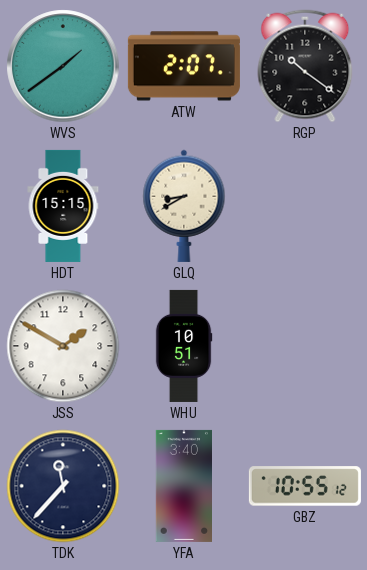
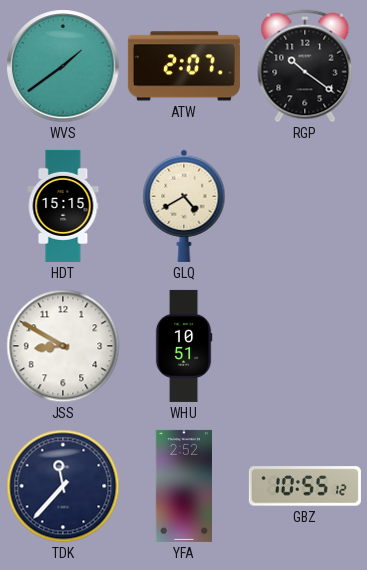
GLQ: 8:40 -> 4:40 (184, 206)
JSS: 1:50 -> 8:50 (63, 346)
YFA: 3:40 -> 2:52 (183, 486)
